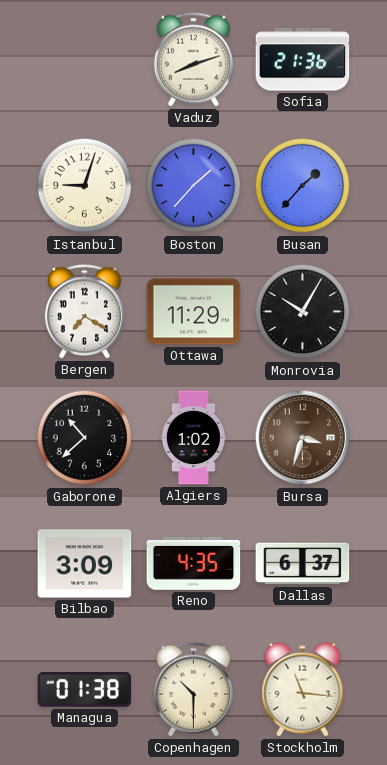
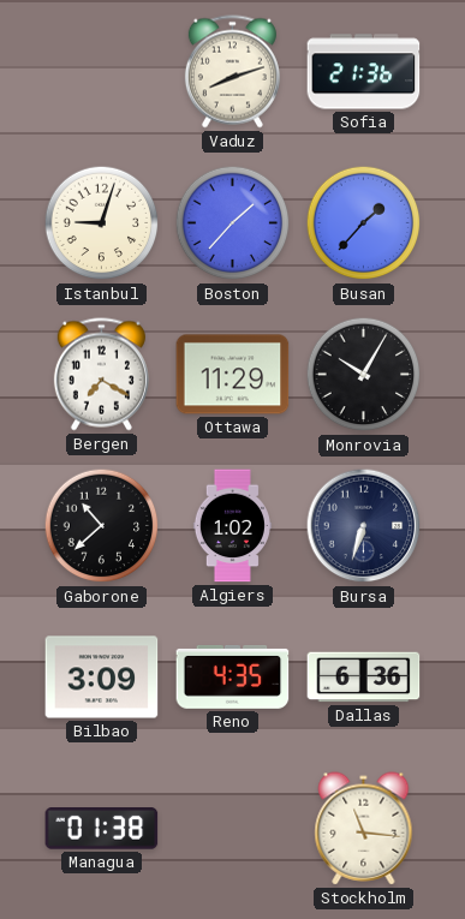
Bursa: 3:33 -> 6:33 (364, 526)
Bursa dial: brown -> navy (364, 526)
Dallas: 6:37 -> 6:36 (364, 678)
Copenhagen: 10:30 -> none (193, 690)
